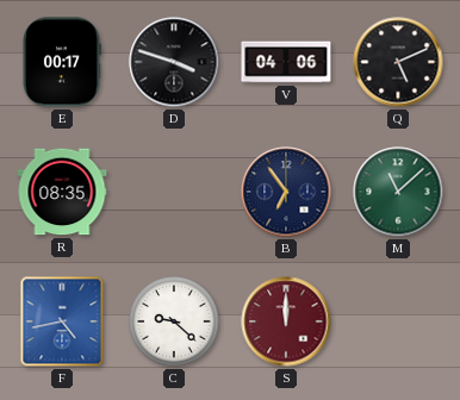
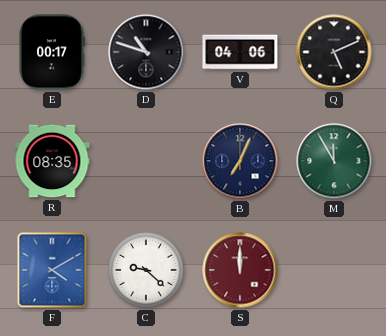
D: 3:48 -> 10:48 (146, 52)
B: 6:54 -> 7:04 (240, 161)
M: 11:08 -> 11:55 (334, 161)
F: 4:43 -> 4:10 (52, 270)
